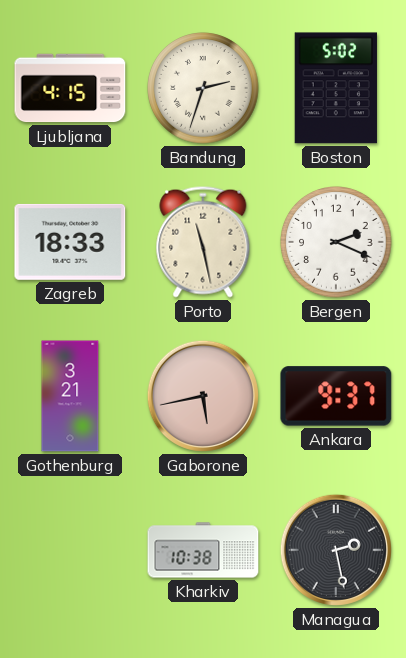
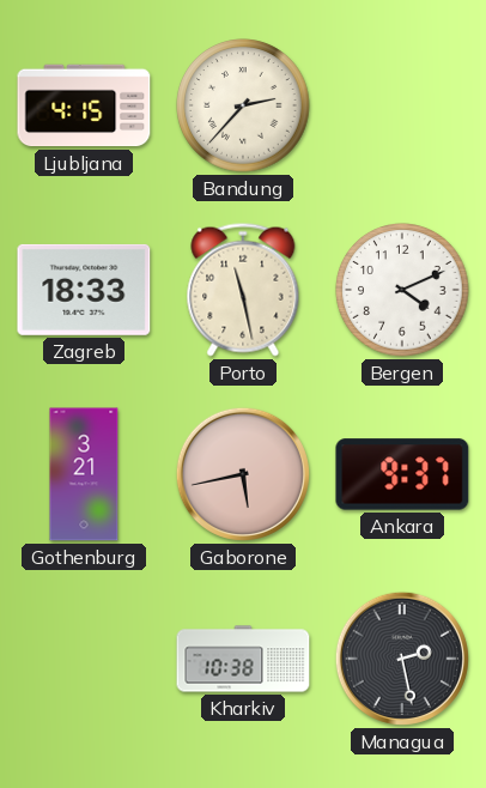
Bandung: 2:33 -> 2:37 (243, 105)
Boston: 5:02 -> none (336, 88)
Bergen: 2:19 -> 4:11 (402, 290)
